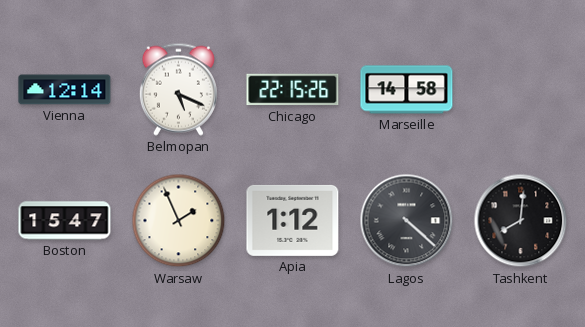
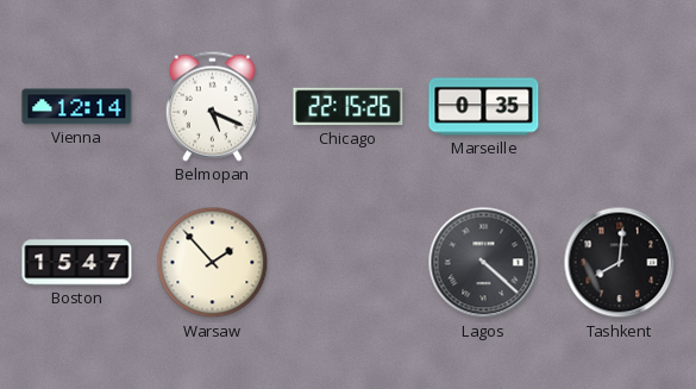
Marseille: 14:58 -> 0:35 (484, 107)
Warsaw: 1:56 -> 1:53 (213, 263)
Apia: 1:12 -> none (293, 220)
